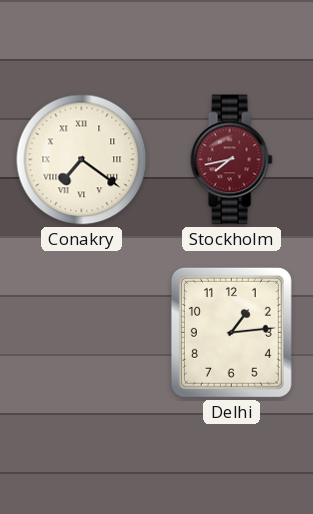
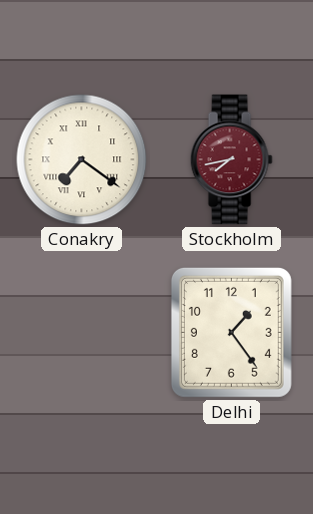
Delhi: 1:14 -> 1:24 (231, 332)
